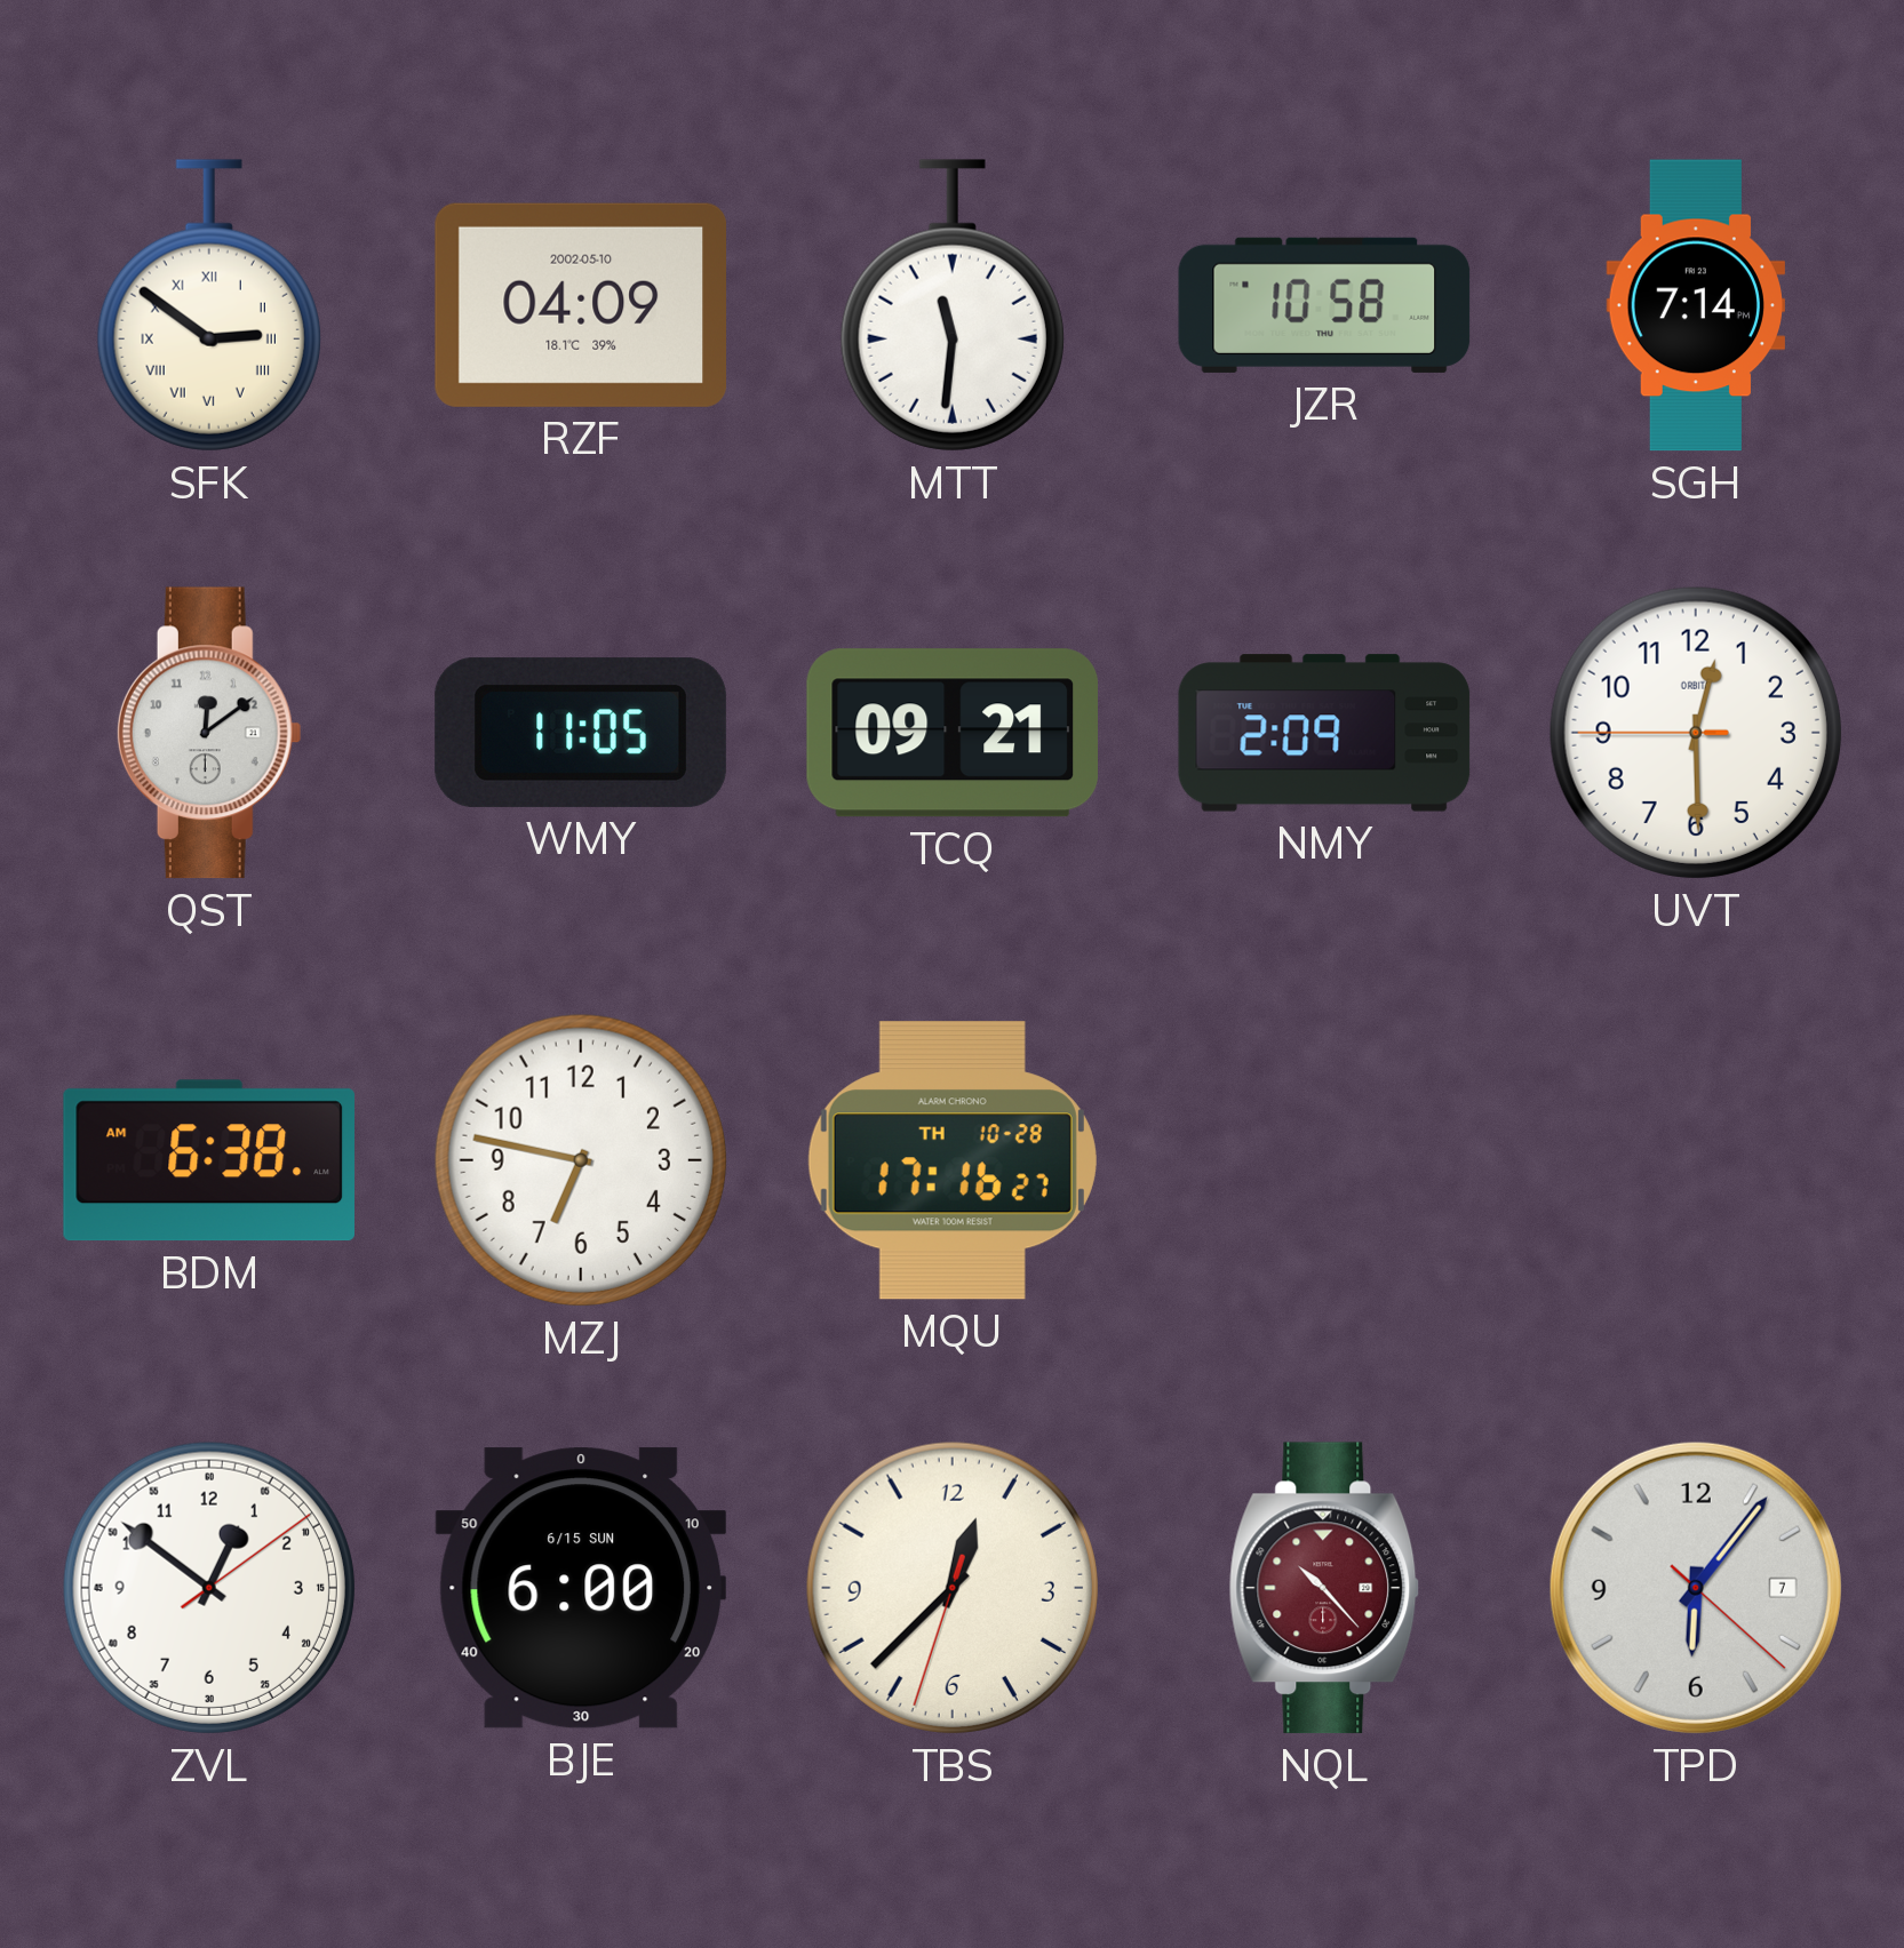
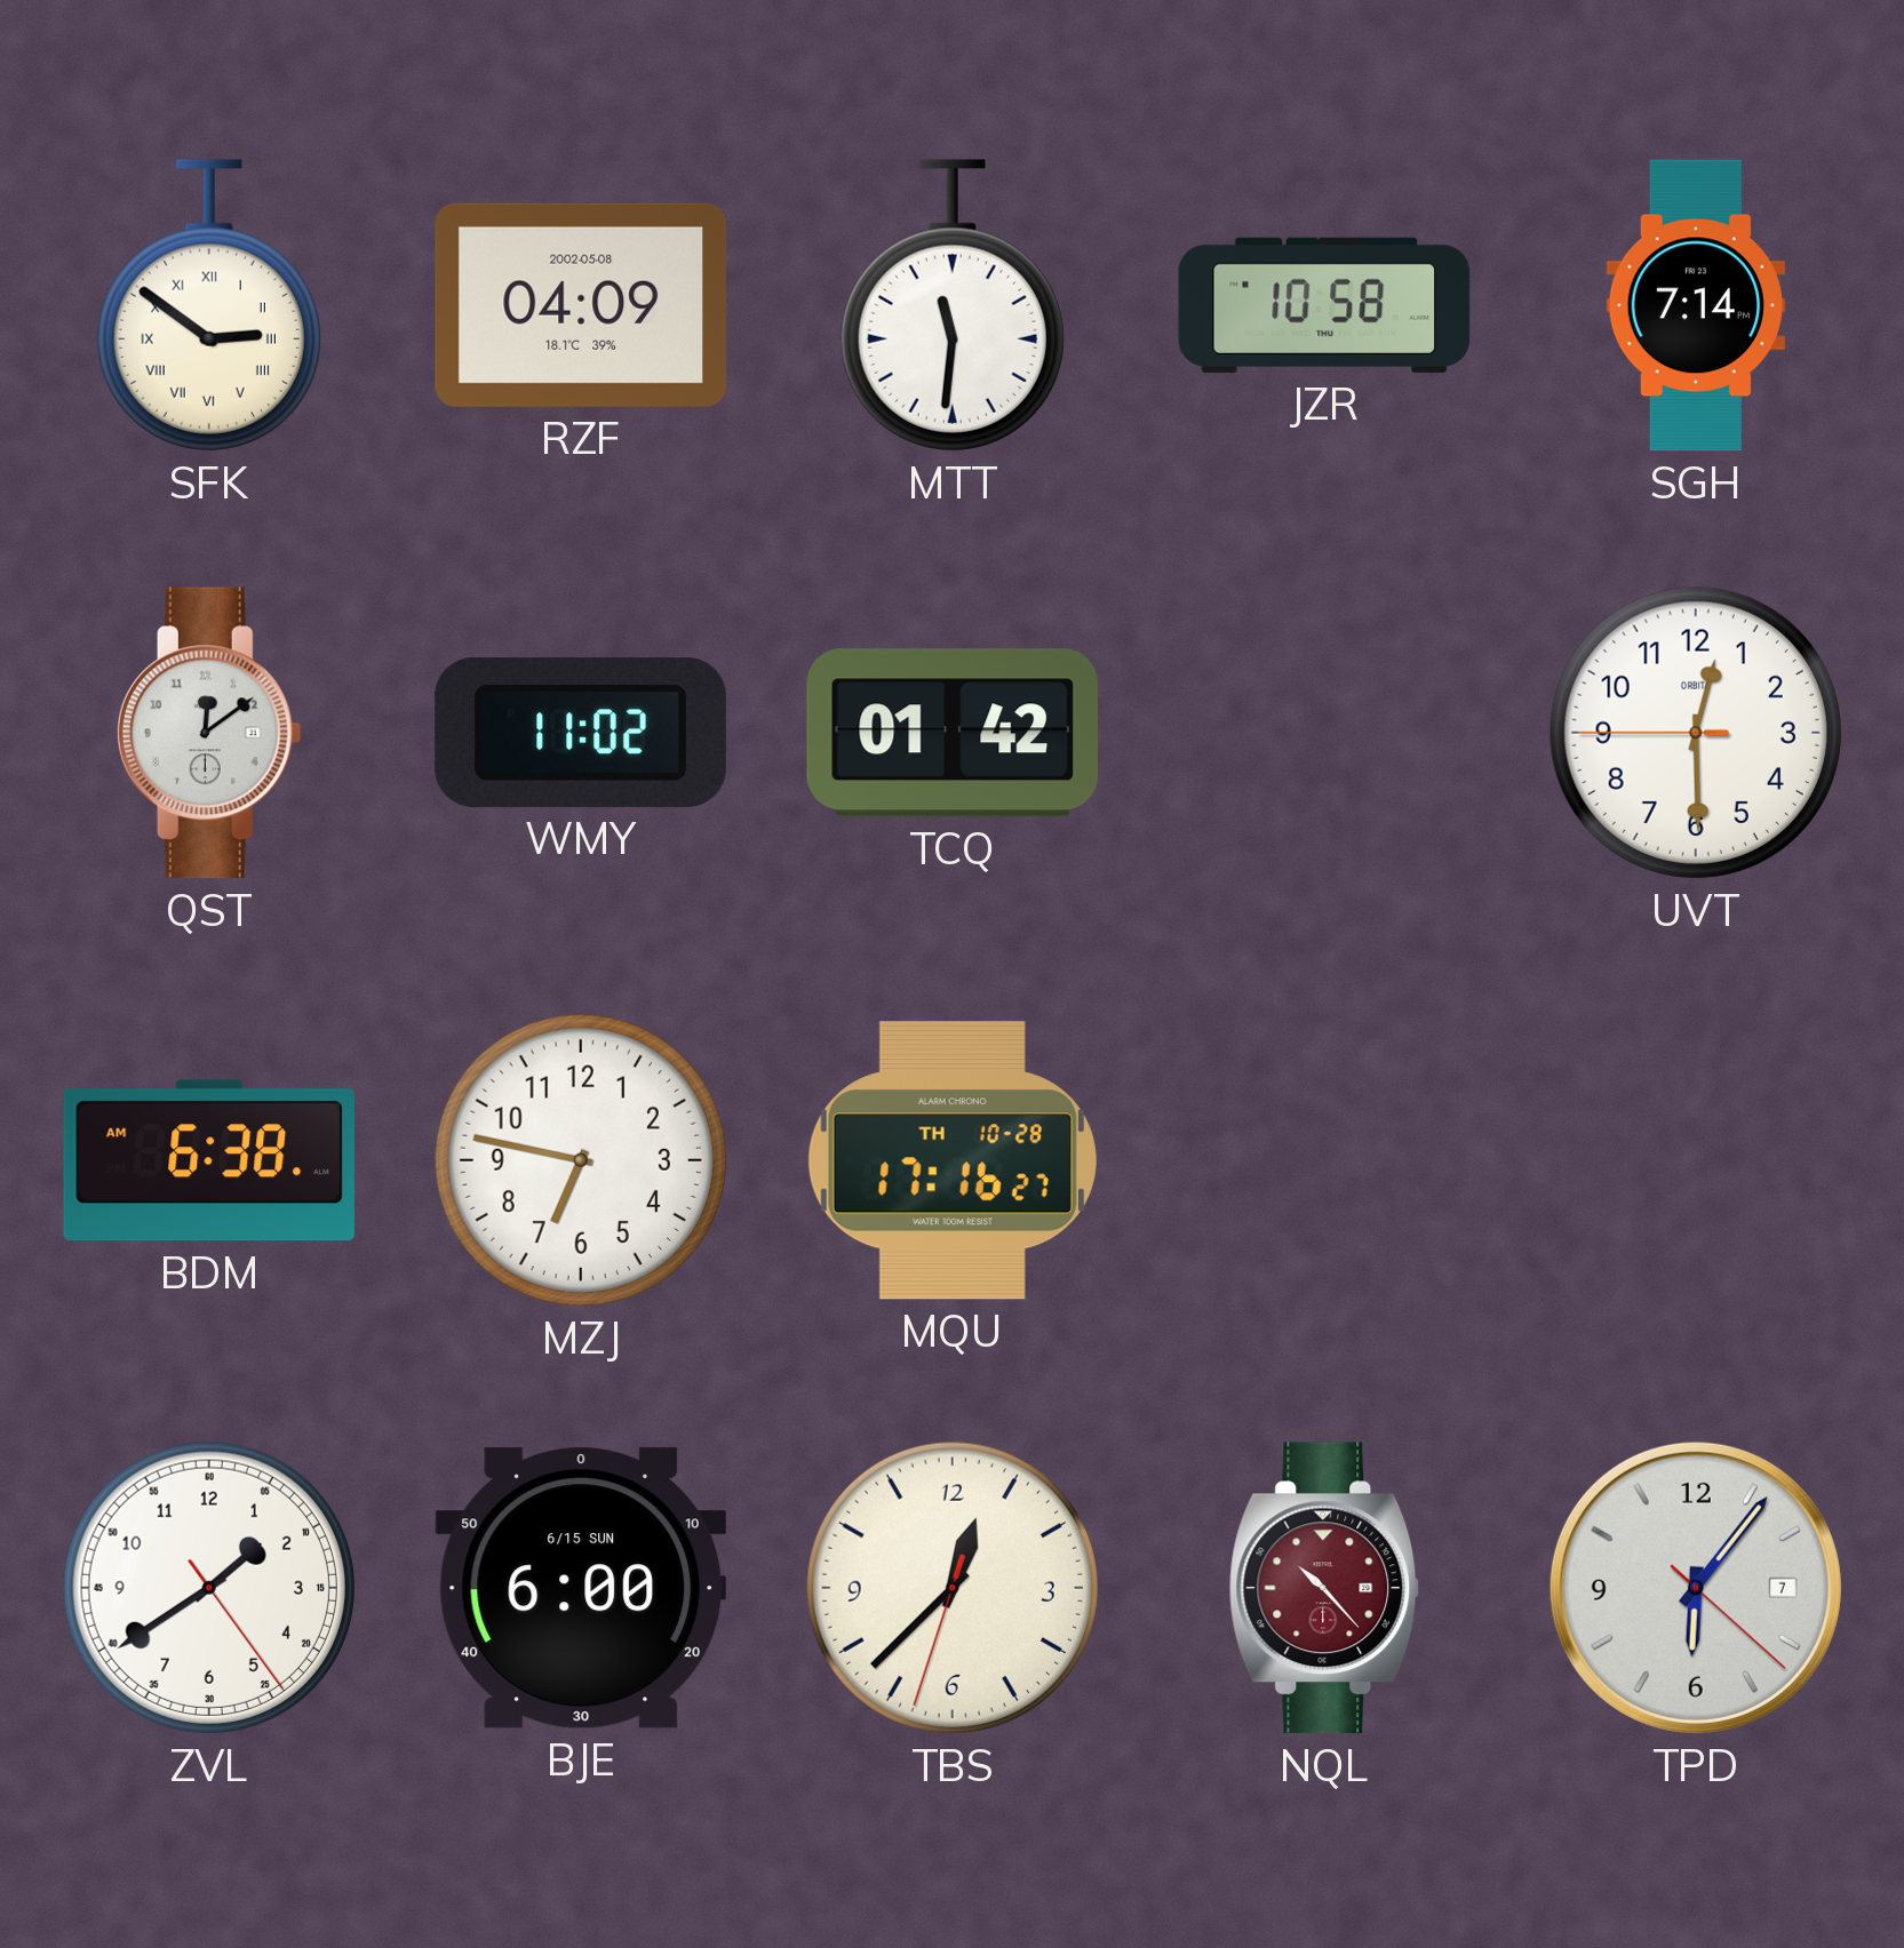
RZF date: 2002-05-10 -> 2002-05-08 (580, 305)
WMY: 11:05 -> 11:02 (581, 733)
TCQ: 09:21 -> 01:42 (951, 733)
NMY: 2:09 -> none (1324, 733)
ZVL: 12:51 -> 1:39 (209, 1588)
